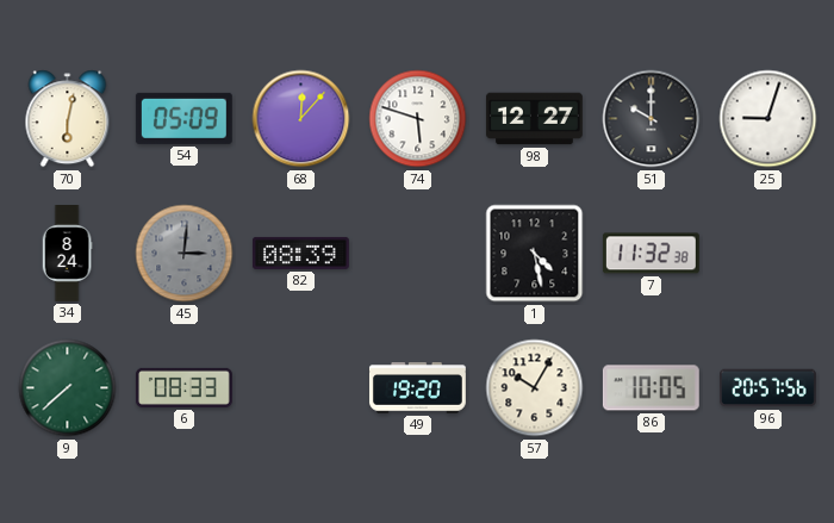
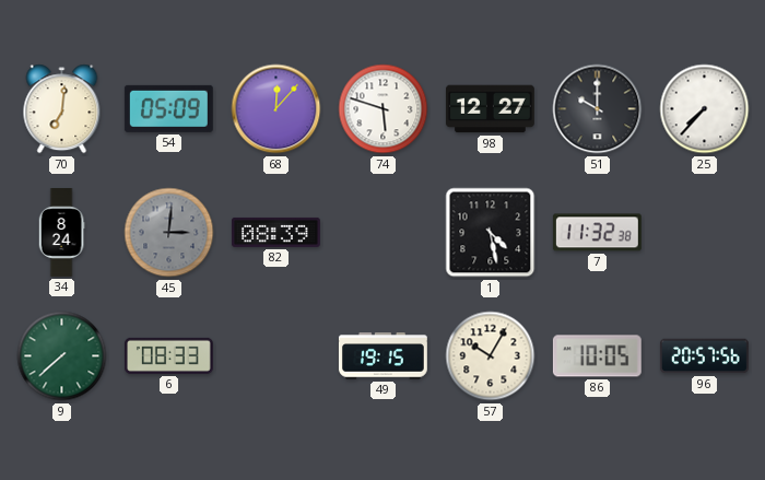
70: 6:02 -> 7:01 (62, 109)
25: 9:03 -> 7:37 (705, 109)
49: 19:20 -> 19:15 (382, 356)
